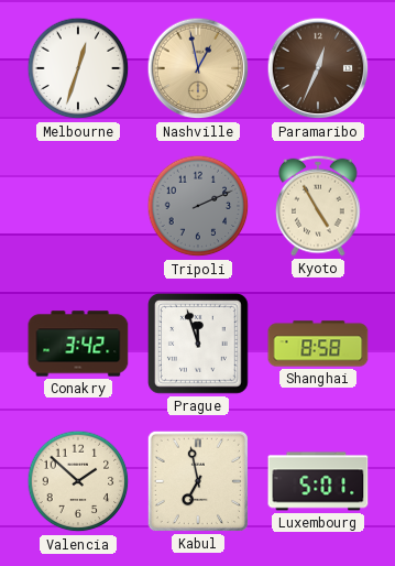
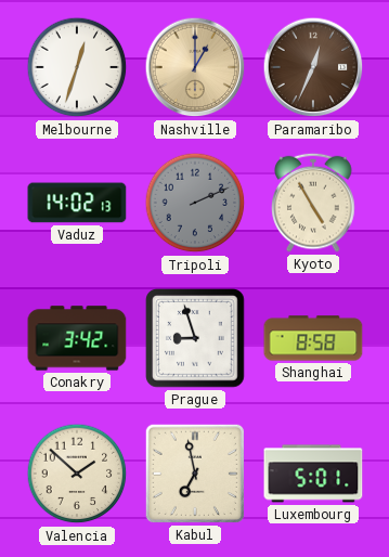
Nashville: 12:58 -> 1:00 (195, 67)
Vaduz: none -> 14:02 (77, 203)
Prague: 11:57 -> 8:57 (196, 339)
